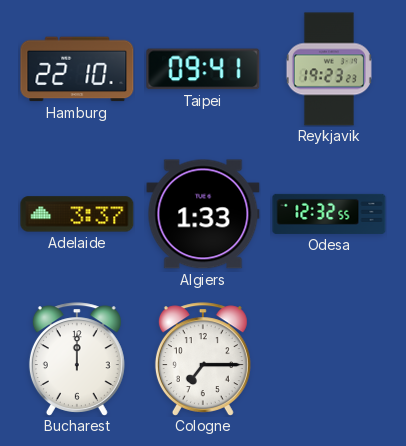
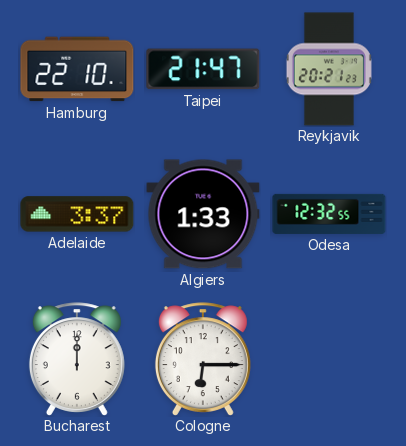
Taipei: 09:41 -> 21:47 (203, 69)
Reykjavik: 19:23 -> 20:21 (329, 69)
Cologne: 7:15 -> 6:15 (203, 359)
